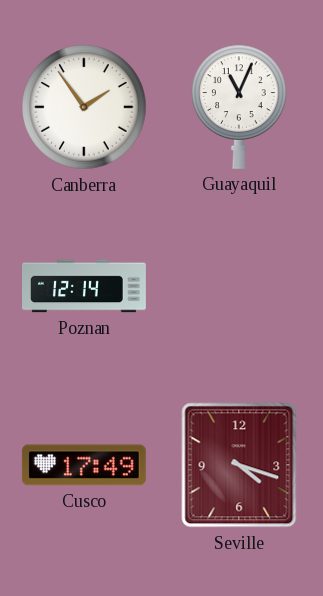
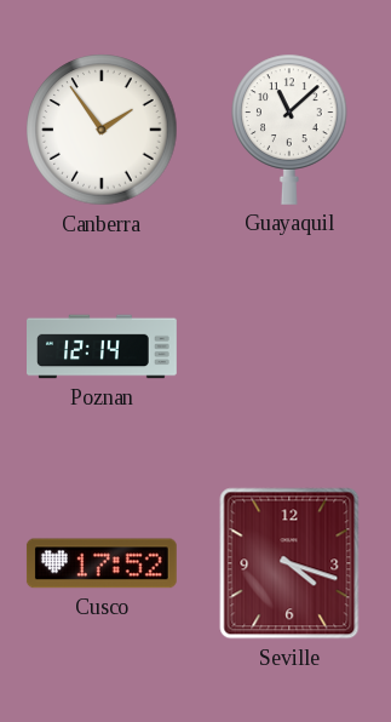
Guayaquil: 11:04 -> 11:08 (289, 130)
Cusco: 17:49 -> 17:52 (102, 563)
